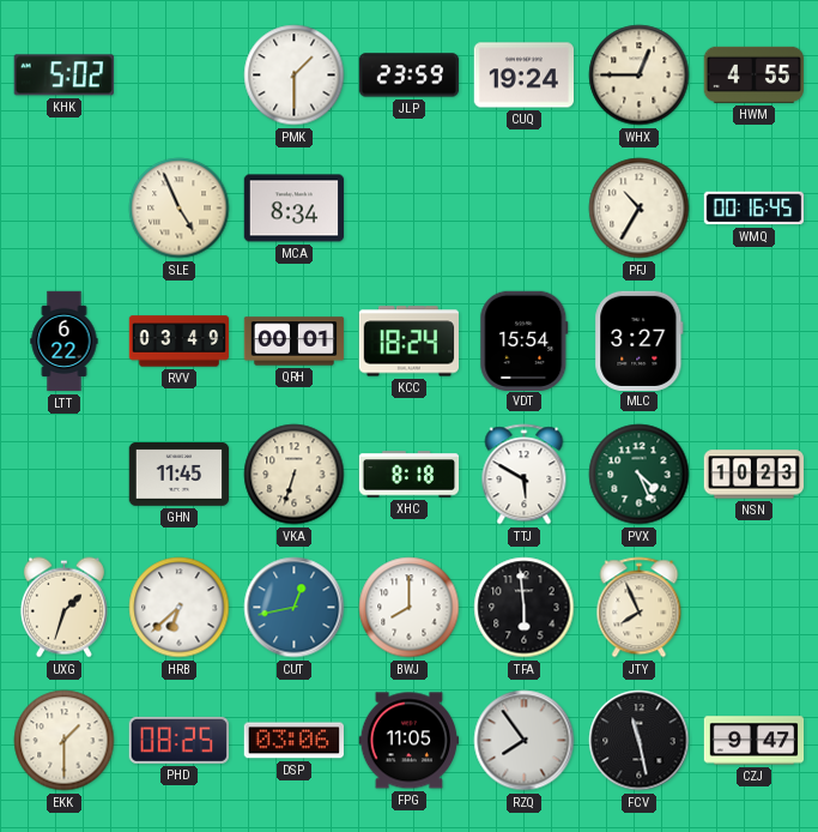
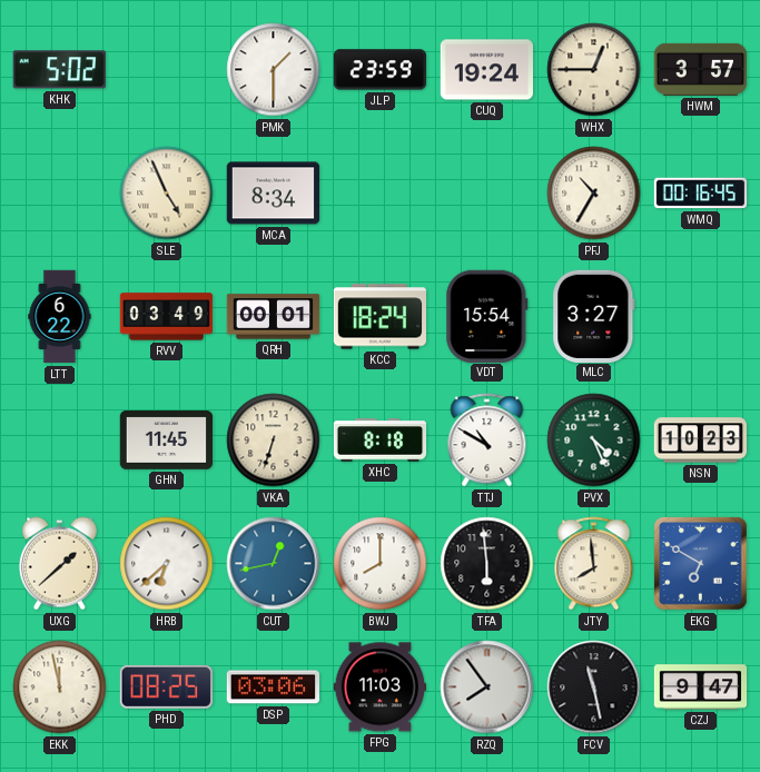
HWM: 4:55 -> 3:57 (700, 69)
TTJ: 5:50 -> 10:50 (487, 441)
UXG: 1:33 -> 1:38 (59, 564)
JTY: 7:56 -> 7:59 (594, 564)
EKG: none -> 6:50 (701, 564)
EKK: 1:30 -> 11:58 (60, 687)
FPG: 11:05 -> 11:03 (379, 687)
